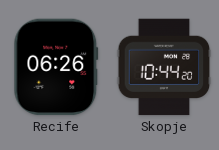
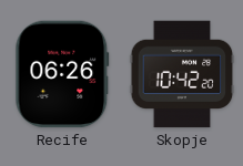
Skopje: 10:44 -> 10:42 (182, 74)
